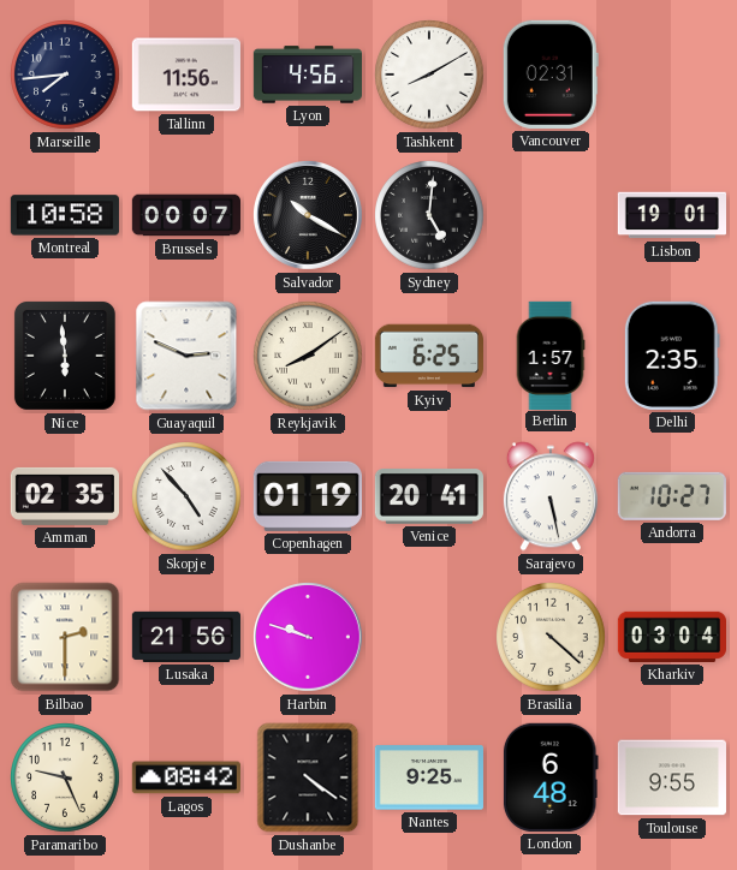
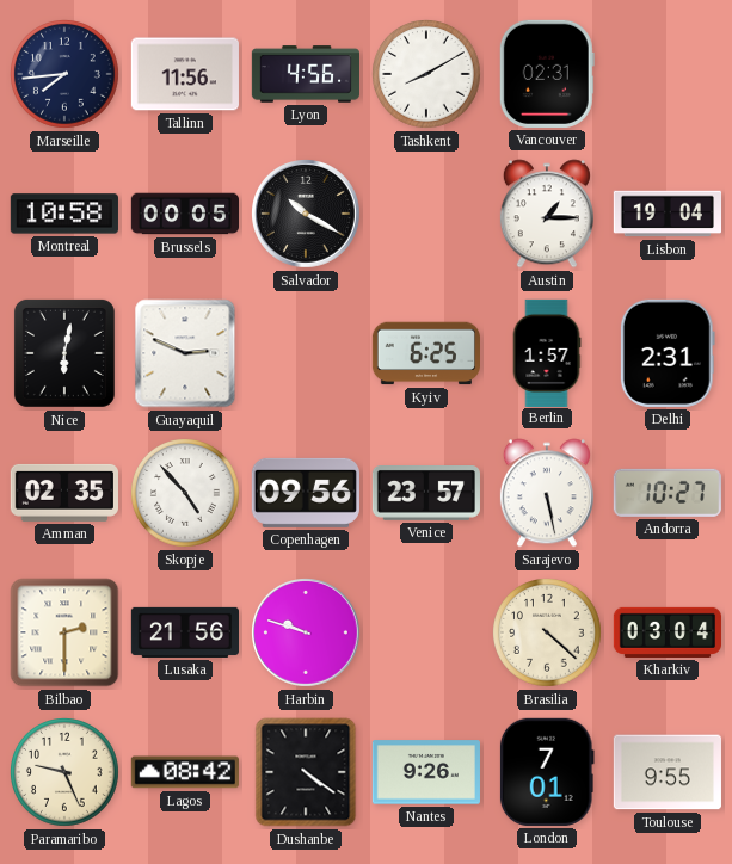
Brussels: 00:07 -> 00:05 (184, 214)
Sydney: 5:01 -> none (430, 216)
Austin: none -> 1:15 (547, 214)
Lisbon: 19:01 -> 19:04 (666, 214)
Nice: 5:59 -> 6:02 (64, 353)
Reykjavik: 8:09 -> none (309, 357)
Delhi: 2:35 -> 2:31 (668, 353)
Copenhagen: 01:19 -> 09:56 (306, 493)
Venice: 20:41 -> 23:57 (426, 494)
Nantes: 9:25 -> 9:26 (426, 772)
London: 6:48 -> 7:01 (547, 772)
